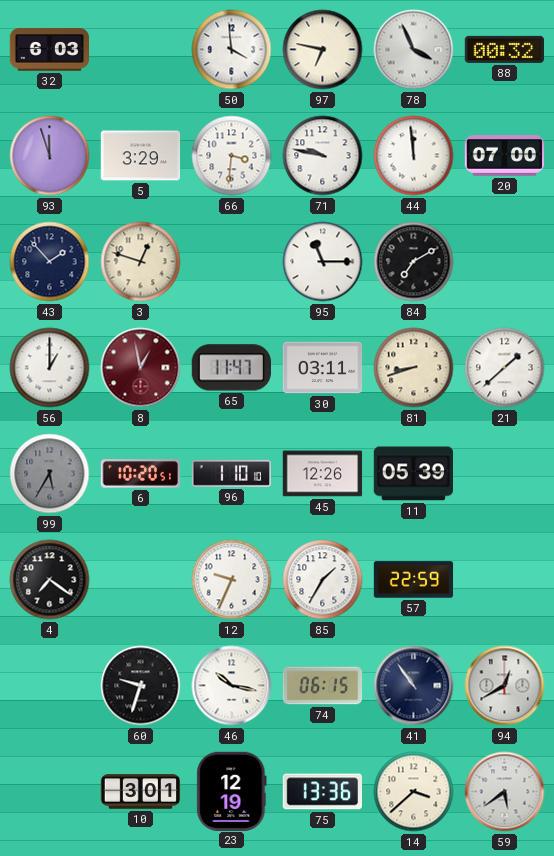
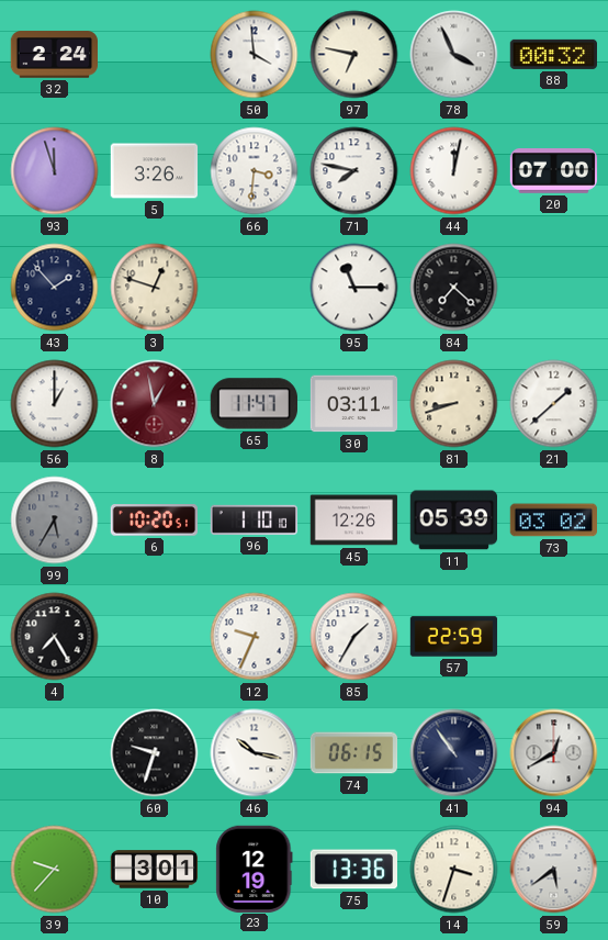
32: 6:03 -> 2:24 (55, 55)
5: 3:29 -> 3:26 (155, 171)
71: 9:47 -> 7:47 (354, 171)
44: 11:59 -> 12:02 (454, 171)
84: 7:10 -> 7:22 (454, 288)
73: none -> 03:02 (553, 521)
4: 7:21 -> 7:25 (55, 637)
39: none -> 9:37 (55, 870)
14: 3:38 -> 3:33 (454, 870)
